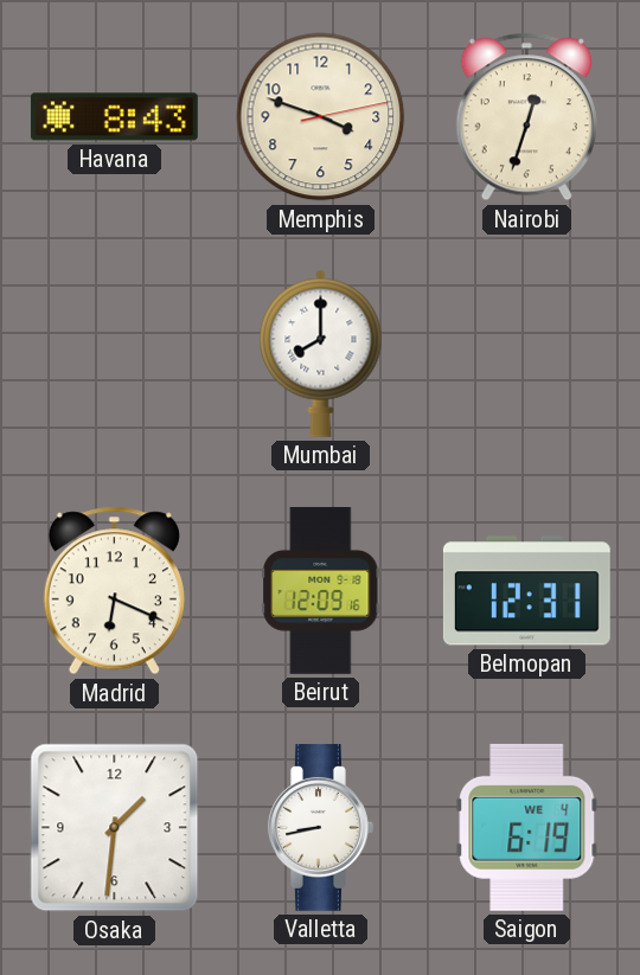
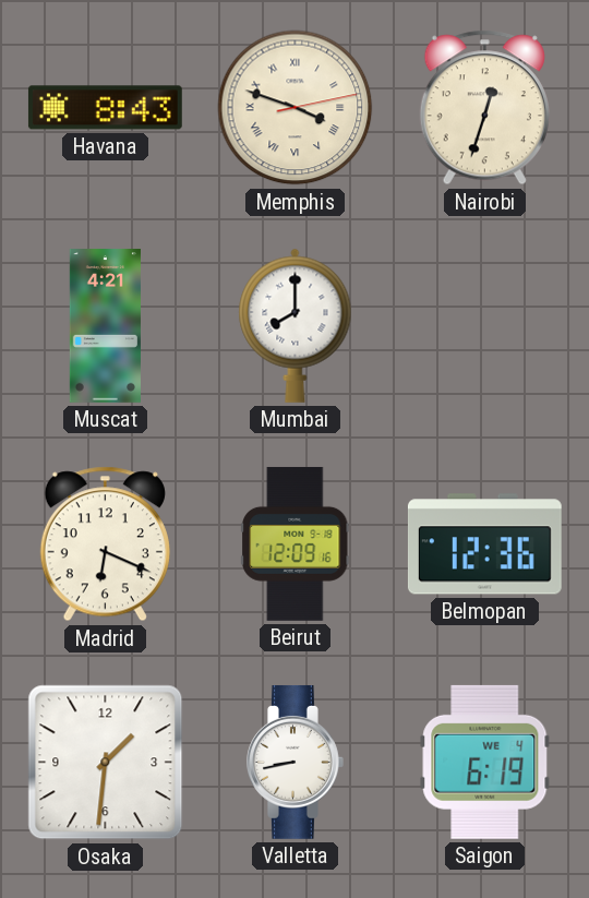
Memphis numerals: Arabic -> Roman (296, 108)
Muscat: none -> 4:21 (105, 326)
Belmopan: 12:31 -> 12:36 (484, 544)
